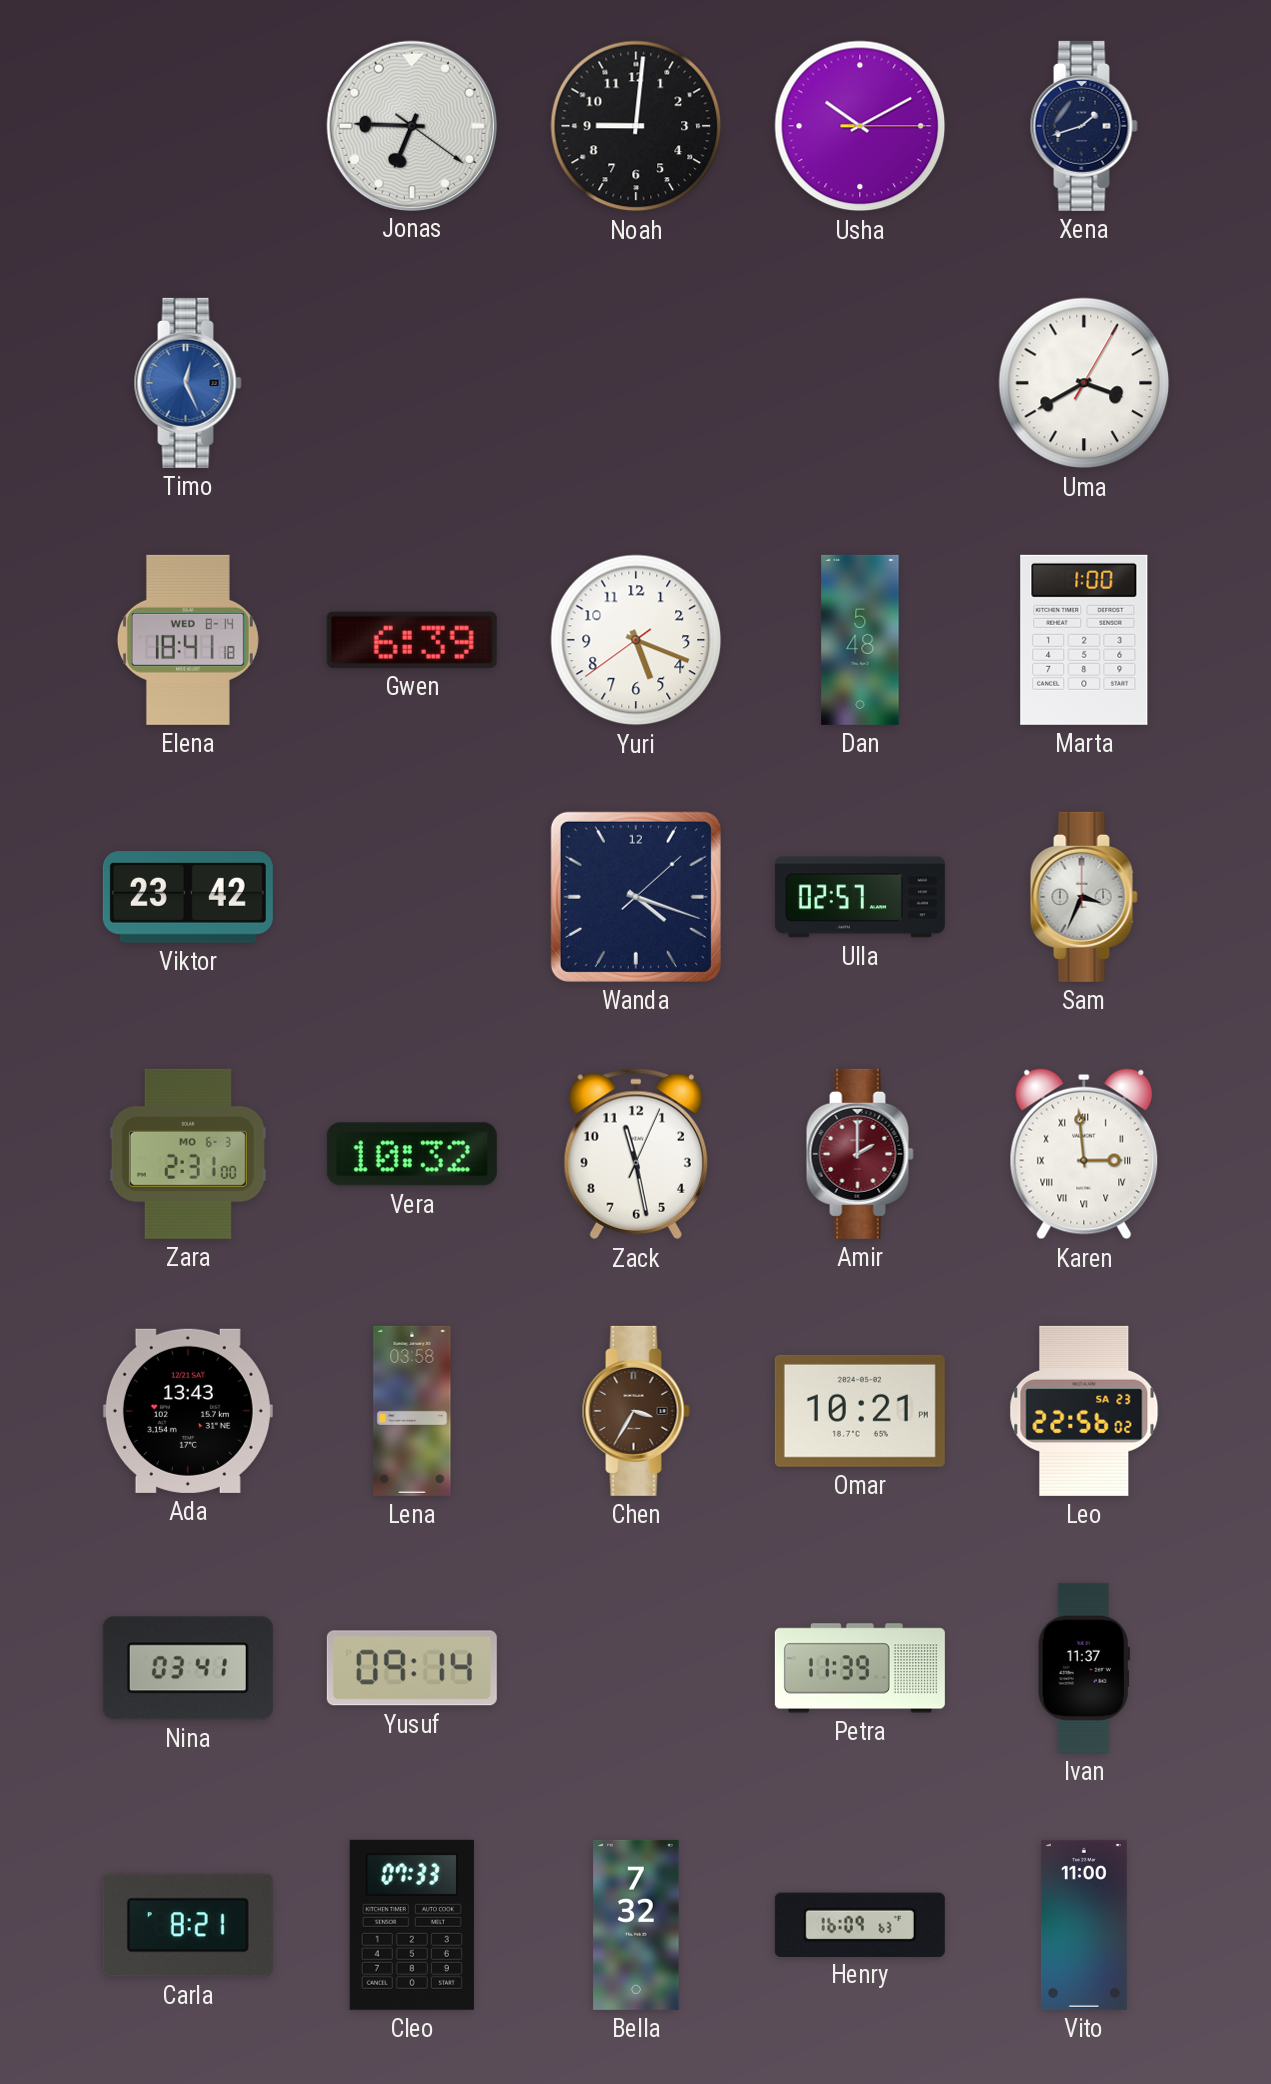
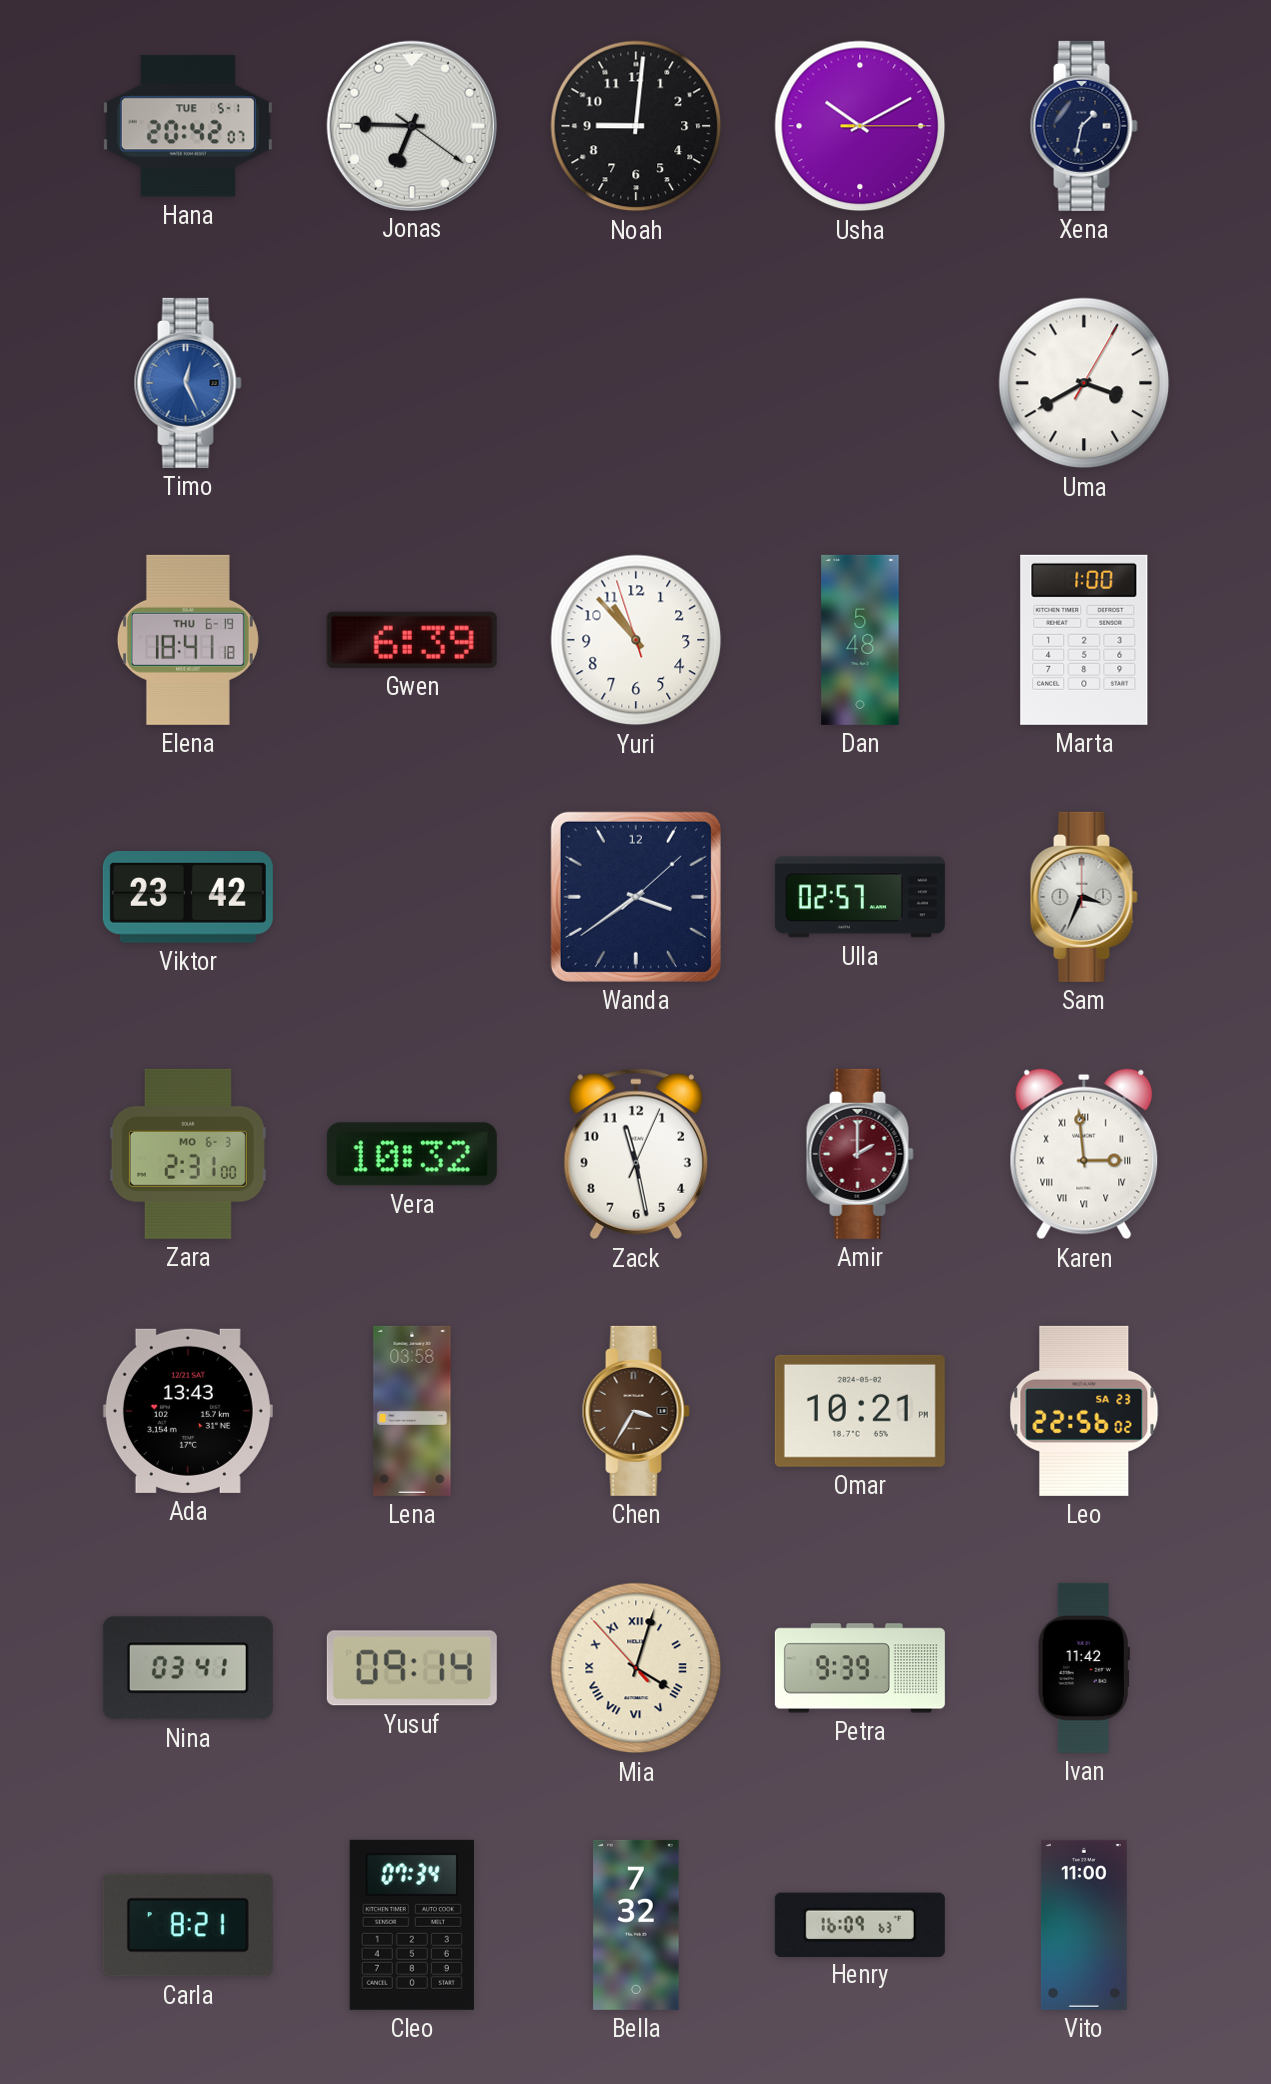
Hana: none -> 20:42 (188, 126)
Xena: 1:42 -> 1:32 (1084, 126)
Elena date: WED 8-14 -> THU 6-19 (188, 640)
Yuri: 5:18 -> 10:52 (636, 640)
Wanda: 4:18 -> 3:39 (636, 897)
Mia: none -> 4:02 (636, 1668)
Petra: 11:39 -> 9:39 (860, 1668)
Ivan: 11:37 -> 11:42 (1084, 1668)
Cleo: 07:33 -> 07:34 (412, 1925)
